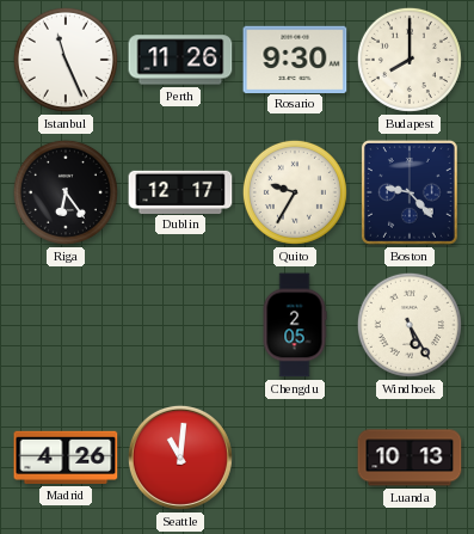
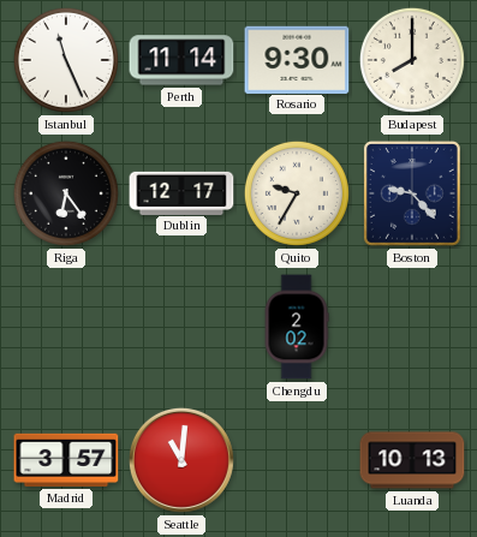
Perth: 11:26 -> 11:14 (181, 60)
Chengdu: 2:05 -> 2:02 (297, 327)
Windhoek: 5:25 -> none (410, 325)
Madrid: 4:26 -> 3:57 (66, 460)
